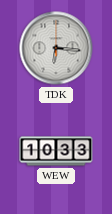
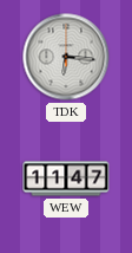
WEW: 10:33 -> 11:47 (66, 179)
